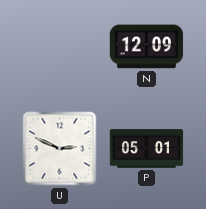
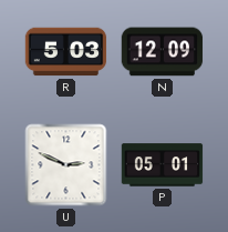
R: none -> 5:03 (66, 52)
